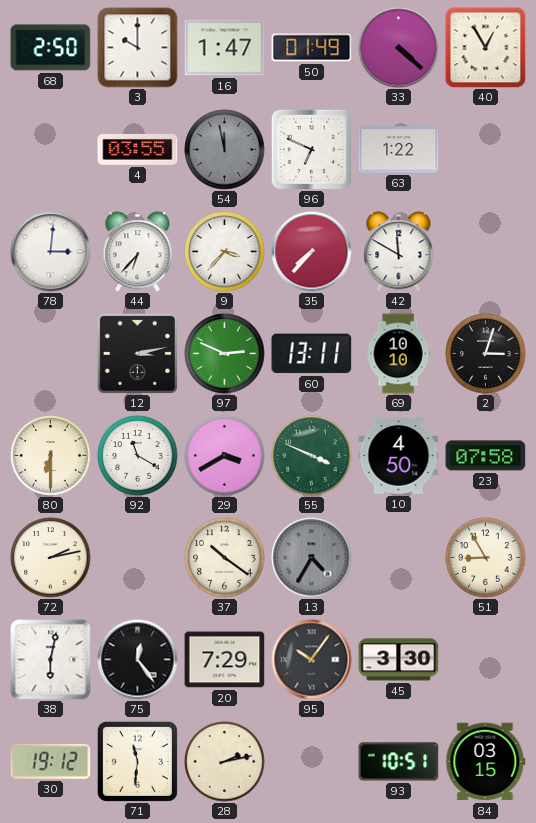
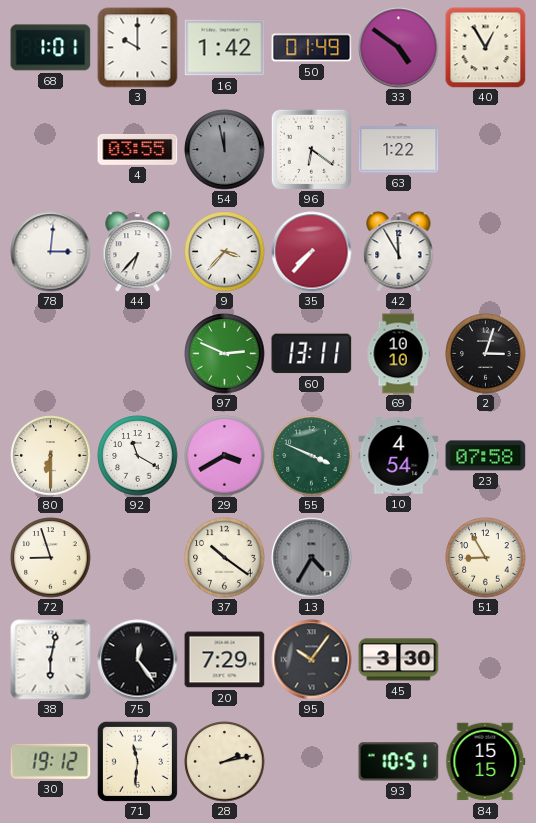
68: 2:50 -> 1:01 (51, 48)
16: 1:47 -> 1:42 (225, 48)
33: 4:22 -> 4:51 (399, 48)
96: 6:49 -> 6:21 (311, 149)
42: 11:50 -> 11:55 (399, 252)
12: 3:13 -> none (137, 353)
10: 4:50 -> 4:54 (399, 456)
72: 2:13 -> 8:57 (51, 558)
84: 03:15 -> 15:15 (486, 762)
